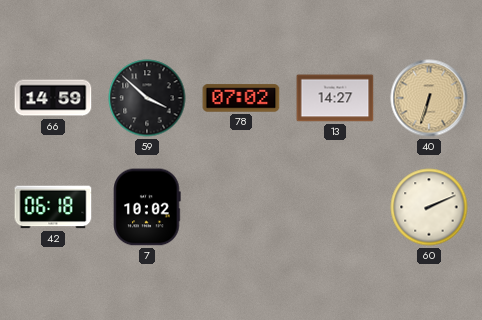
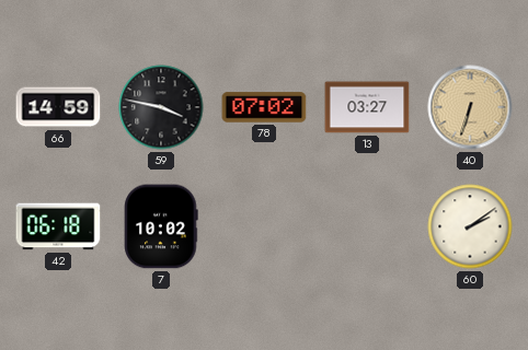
59: 3:52 -> 3:47 (161, 107)
13: 14:27 -> 03:27 (367, 107)
60: 2:11 -> 2:09 (470, 226)
